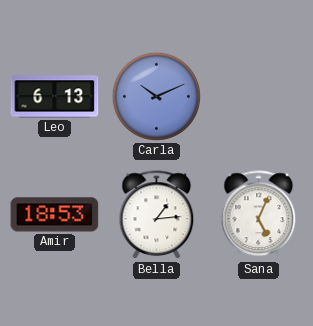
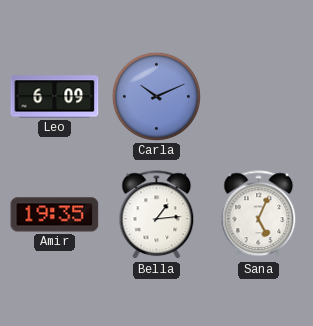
Leo: 6:13 -> 6:09 (55, 97)
Amir: 18:53 -> 19:35 (55, 215)
